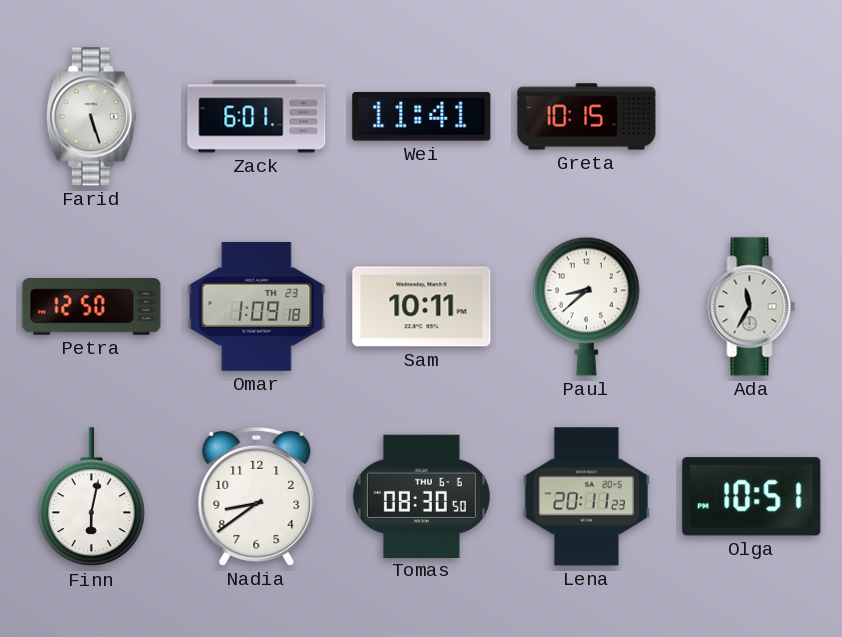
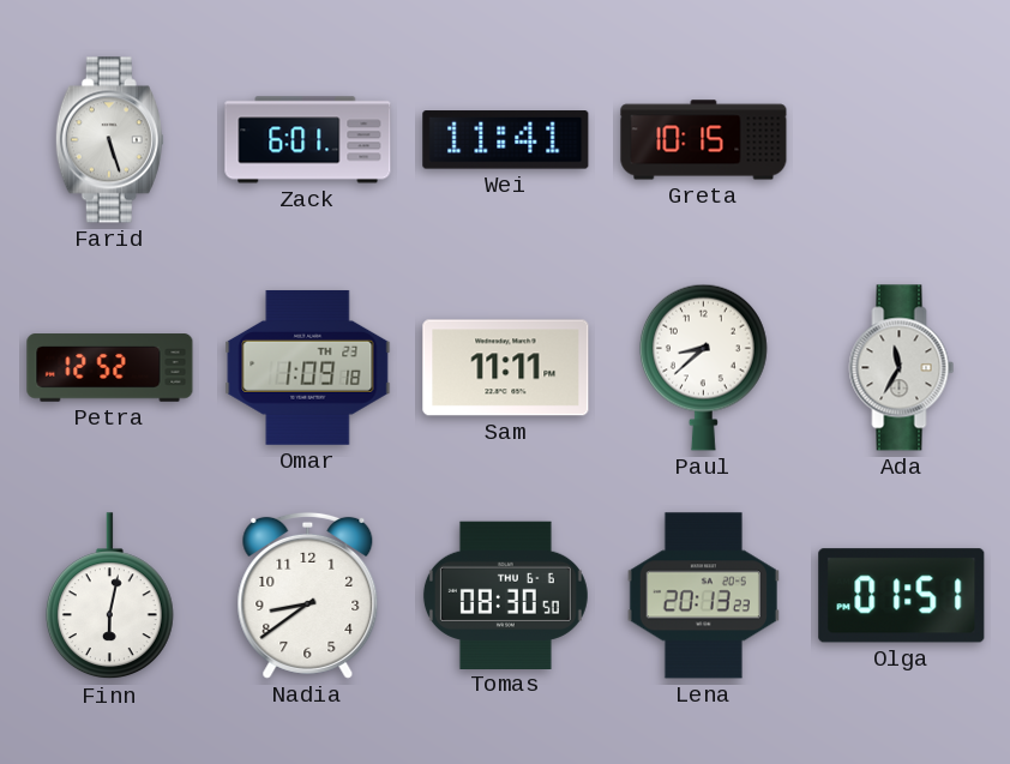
Petra: 12:50 -> 12:52 (110, 368)
Sam: 10:11 -> 11:11 (506, 368)
Lena: 20:11 -> 20:13 (703, 596)
Olga: 10:51 -> 01:51 (902, 596)
